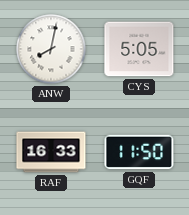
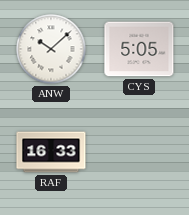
ANW: 8:02 -> 10:08 (51, 49)
GQF: 11:50 -> none (139, 152)
